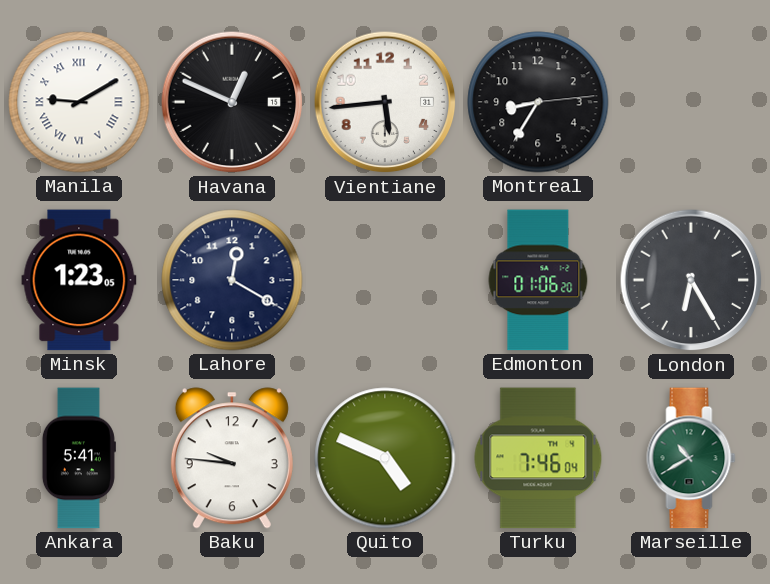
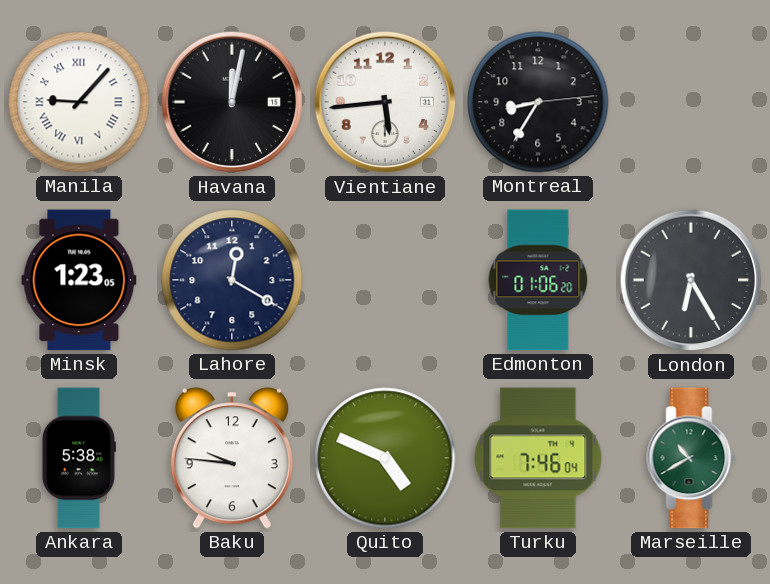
Manila: 9:10 -> 9:07 (79, 102)
Havana: 12:49 -> 12:02 (232, 102)
Ankara: 5:41 -> 5:38 (79, 458)
